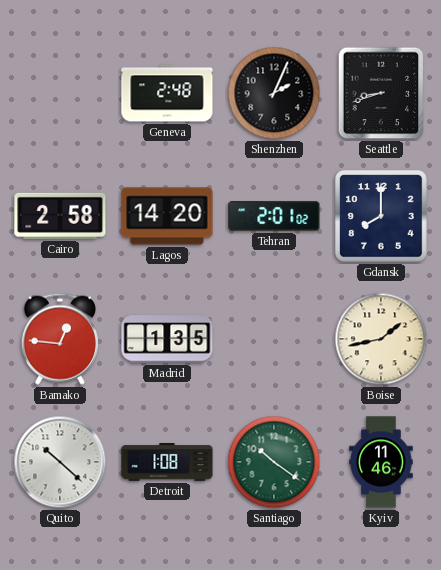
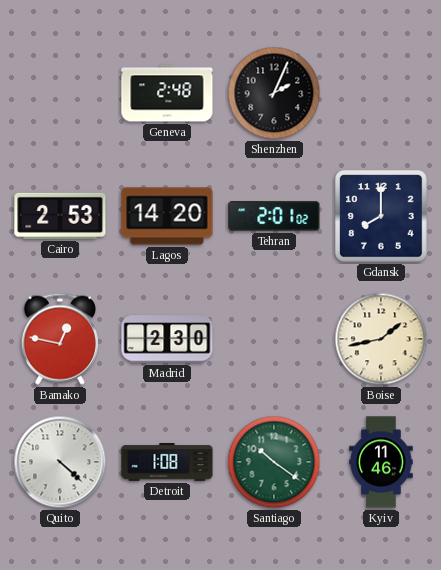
Seattle: 8:42 -> none (381, 93)
Cairo: 2:58 -> 2:53 (60, 216)
Bamako: 12:46 -> 12:47 (60, 339)
Madrid: 1:35 -> 2:30 (167, 339)
Quito: 10:22 -> 4:22 (60, 462)
